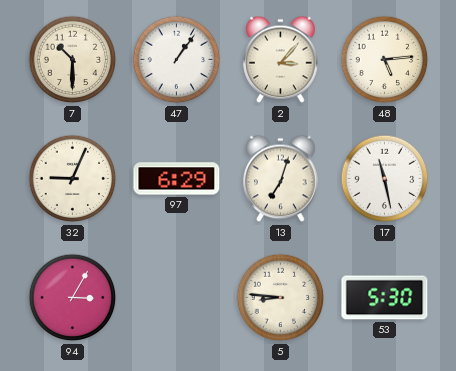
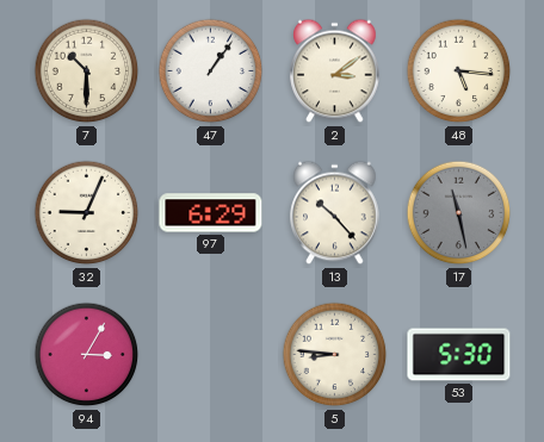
2: 3:07 -> 3:09 (335, 71)
48: 5:14 -> 5:16 (459, 71)
13: 7:03 -> 10:23 (335, 213)
17 dial: white -> grey (459, 213)
